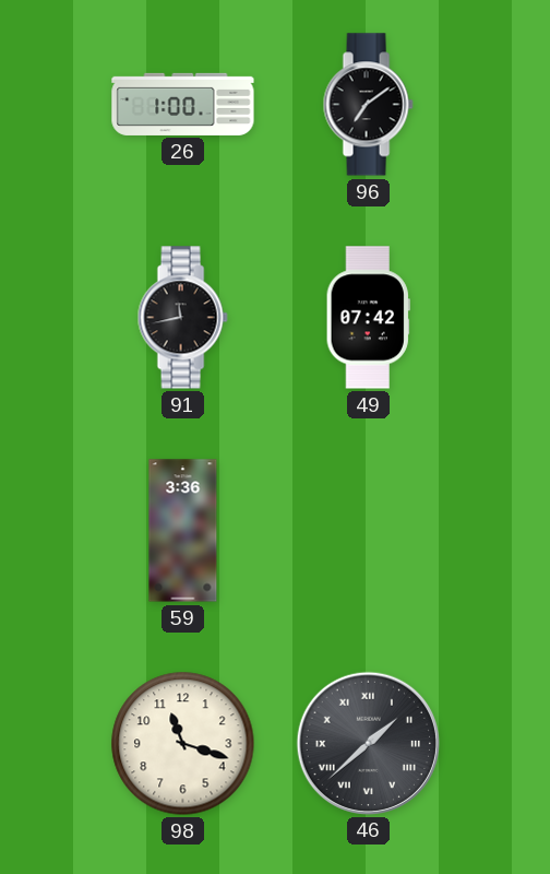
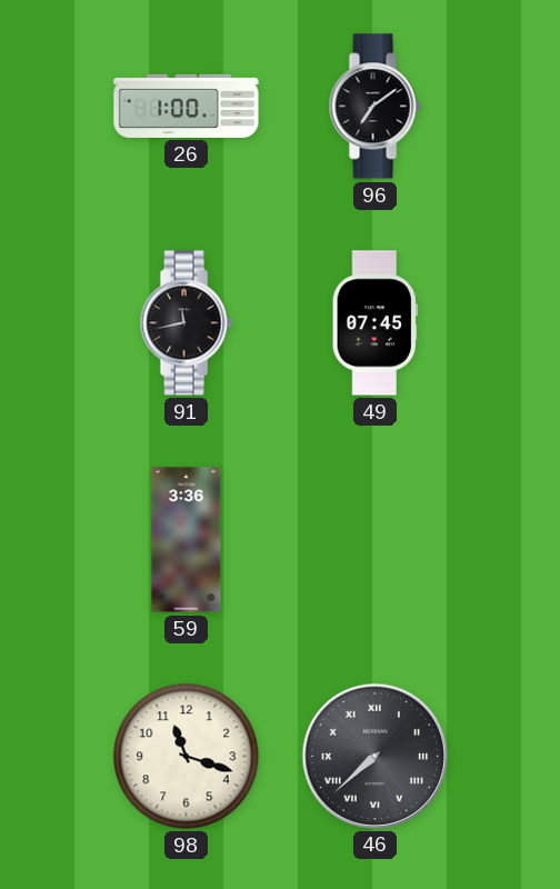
49: 07:42 -> 07:45 (374, 323)
46: 1:38 -> 7:38 (374, 756)
